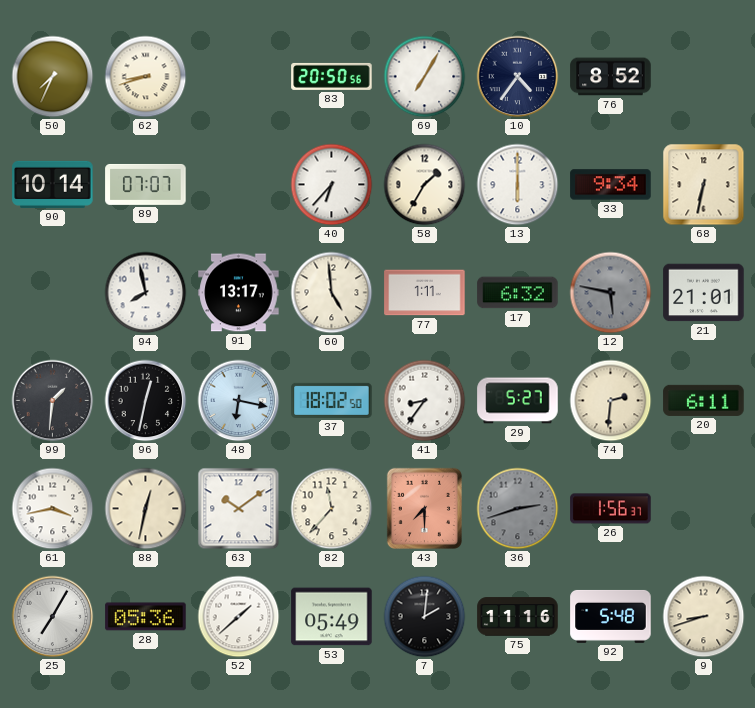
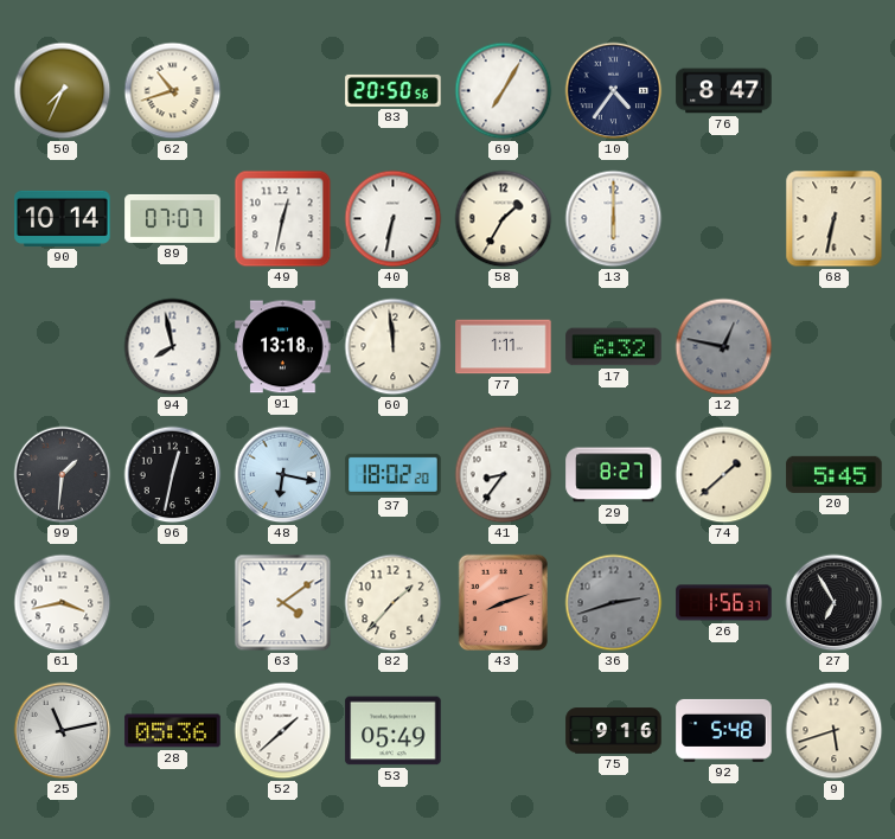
62: 8:42 -> 10:42 (173, 91)
76: 8:52 -> 8:47 (724, 91)
49: none -> 12:32 (283, 219)
40: 6:37 -> 6:32 (394, 219)
33: 9:34 -> none (611, 185)
91: 13:17 -> 13:18 (283, 347)
60: 4:59 -> 11:59 (394, 347)
12: 5:47 -> 12:47 (724, 347)
21: 21:01 -> none (704, 293)
37: 18:02:50 -> 18:02:20 (394, 474)
29: 5:27 -> 8:27 (614, 475)
74: 2:31 -> 1:38 (724, 475)
20: 6:11 -> 5:45 (835, 474)
88: 12:32 -> none (146, 509)
63: 10:09 -> 4:09 (283, 603)
82: 11:37 -> 1:37 (394, 603)
43: 7:30 -> 8:12 (503, 602)
27: none -> 6:55 (835, 603)
25: 7:05 -> 11:13 (63, 731)
7: 2:01 -> none (425, 617)
75: 11:16 -> 9:16 (614, 731)
9: 8:42 -> 5:42 (835, 731)
